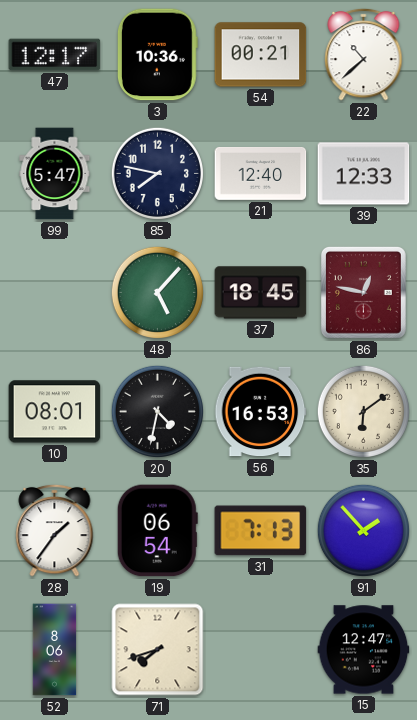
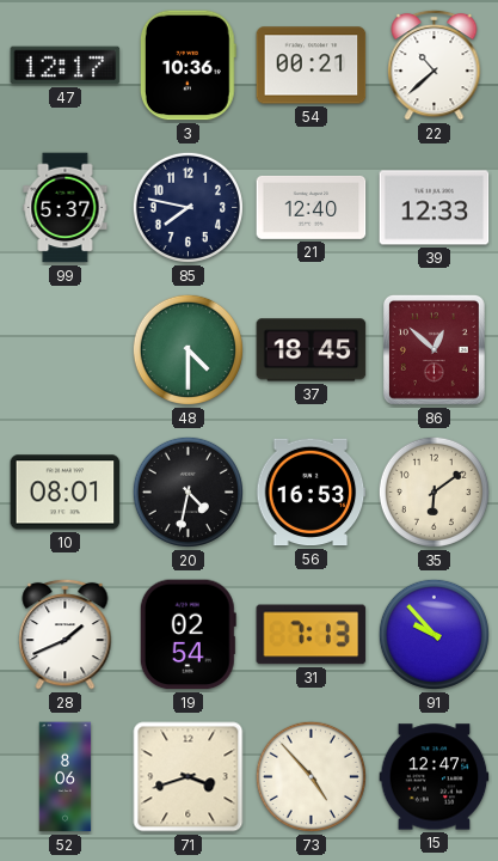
99: 5:47 -> 5:37 (66, 208)
48: 5:07 -> 4:30 (187, 349)
86: 12:47 -> 12:52 (434, 349)
28: 1:36 -> 1:41 (66, 634)
19: 06:54 -> 02:54 (187, 635)
91: 1:53 -> 9:53 (434, 634)
71: 7:42 -> 3:42 (189, 777)
73: none -> 4:53 (311, 776)
